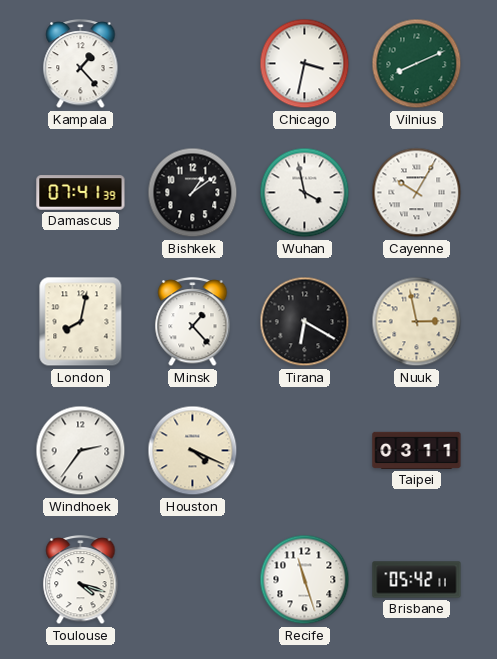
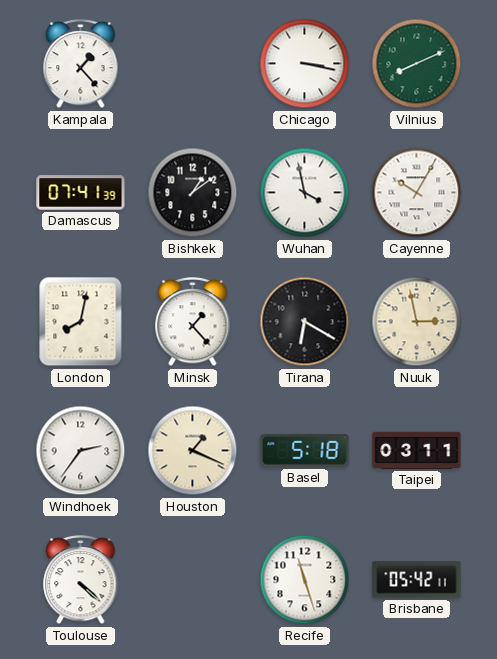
Chicago: 3:32 -> 3:17 (305, 64)
Houston: 4:19 -> 1:19 (193, 451)
Basel: none -> 5:18 (305, 451)
Toulouse: 4:18 -> 4:22 (81, 581)
